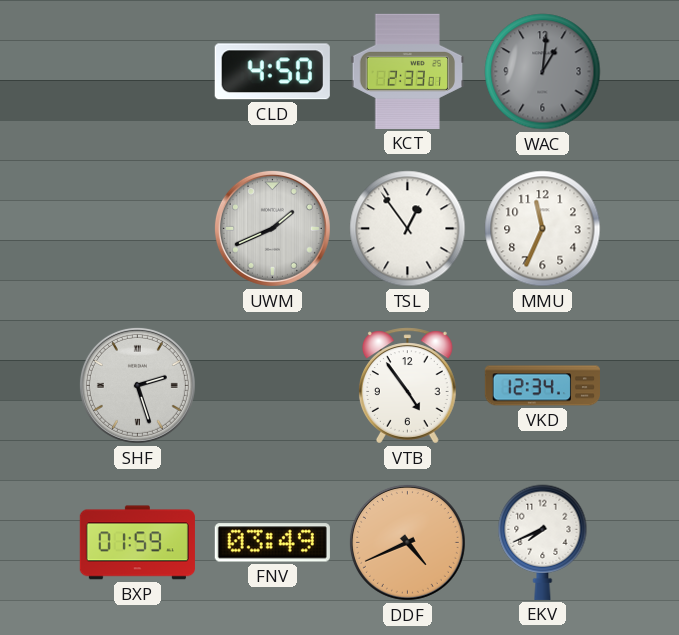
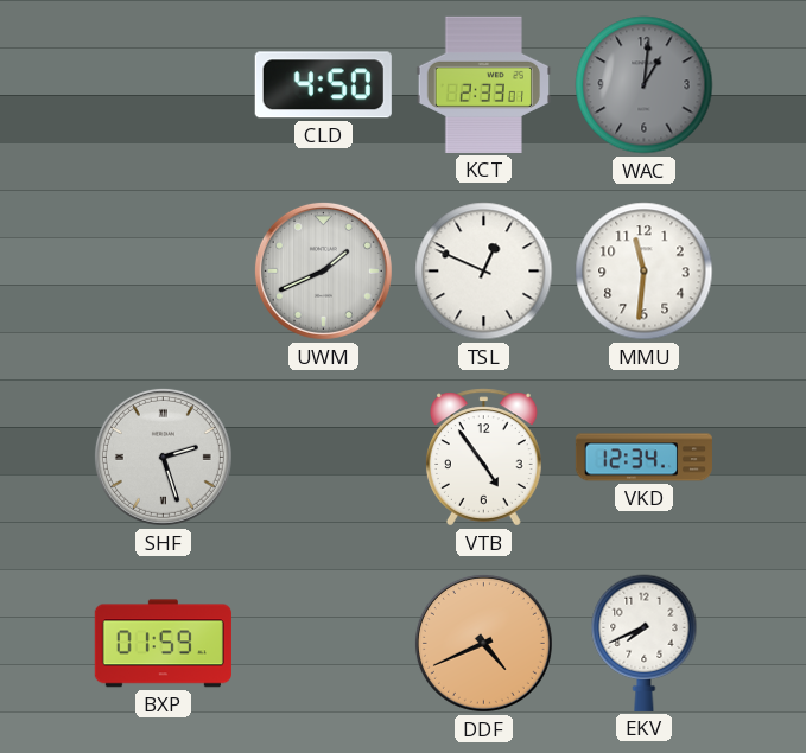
TSL: 12:54 -> 12:49 (484, 272)
MMU: 11:34 -> 11:31 (645, 272)
FNV: 03:49 -> none (272, 543)
